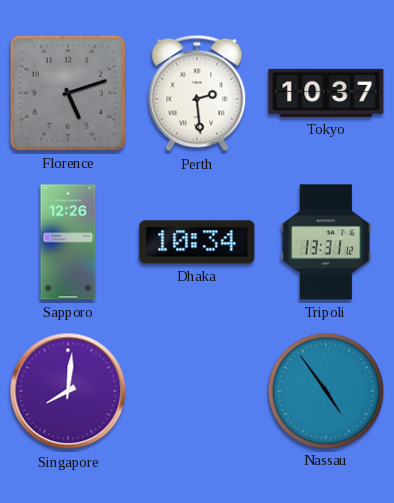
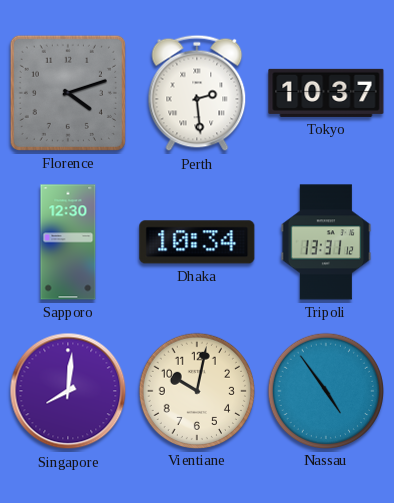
Florence: 5:12 -> 4:12 (68, 93)
Sapporo: 12:26 -> 12:30 (68, 242)
Vientiane: none -> 10:02 (196, 390)
